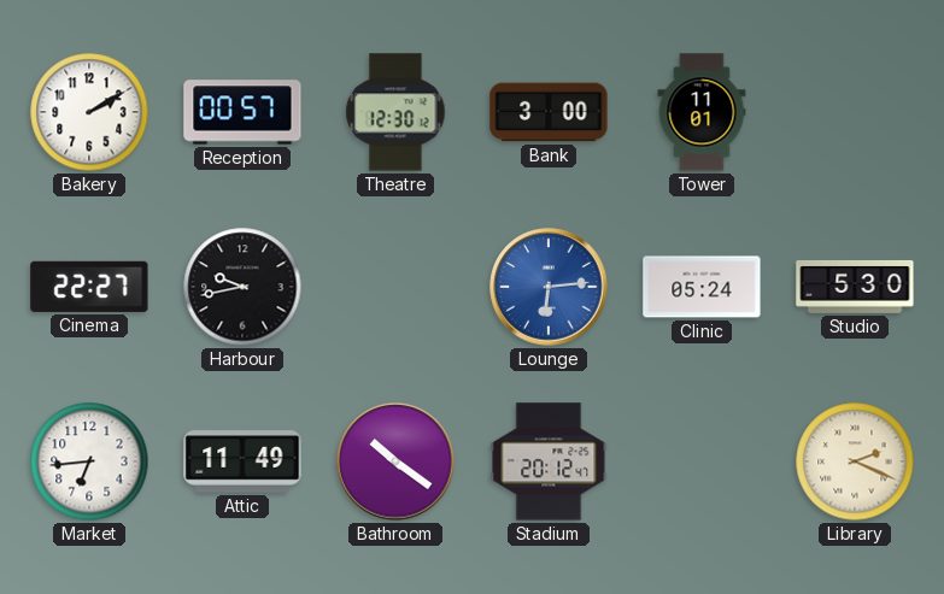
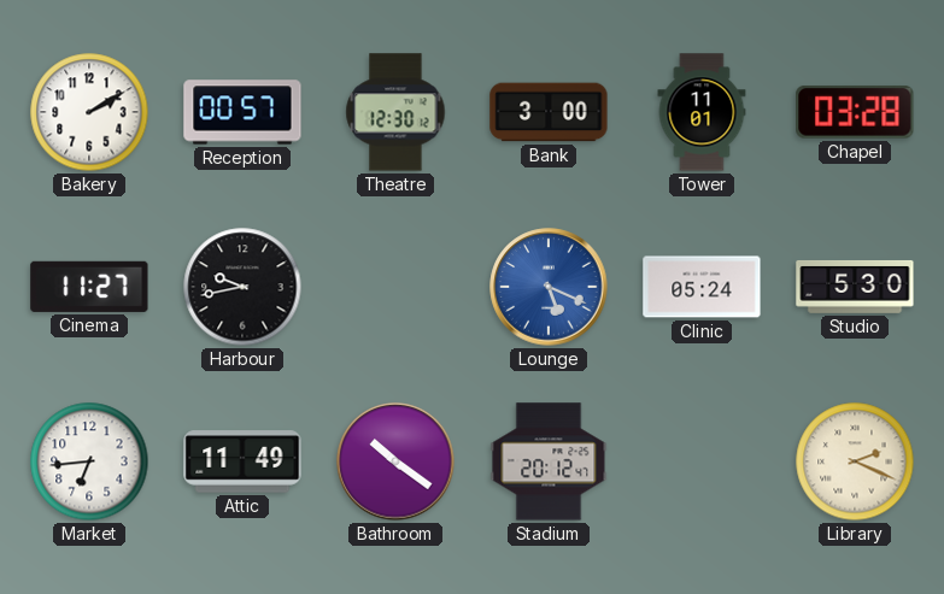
Chapel: none -> 03:28 (855, 112)
Cinema: 22:27 -> 11:27 (89, 287)
Lounge: 6:14 -> 5:19 (549, 287)
